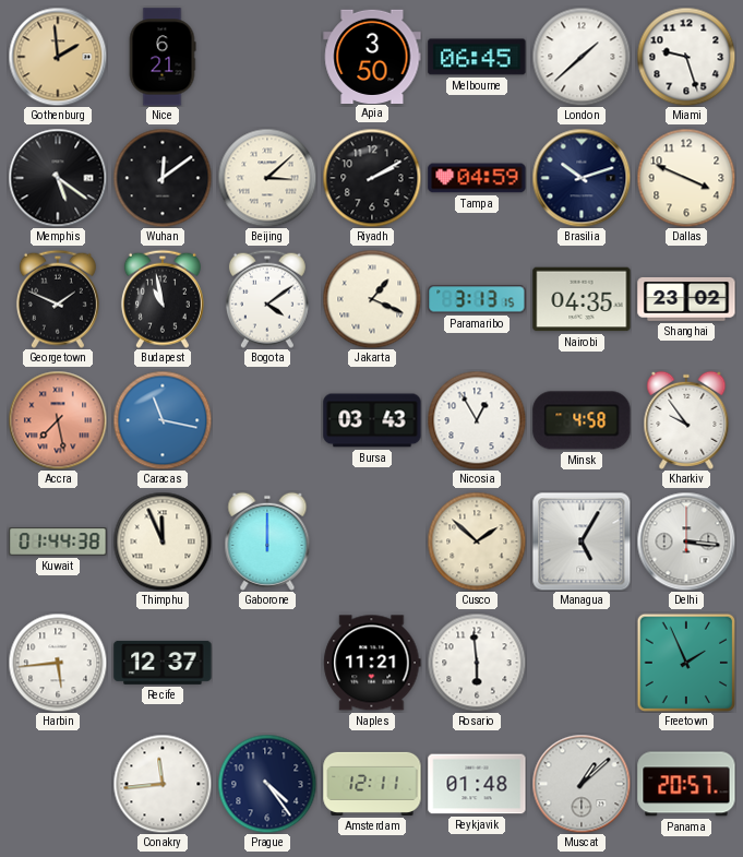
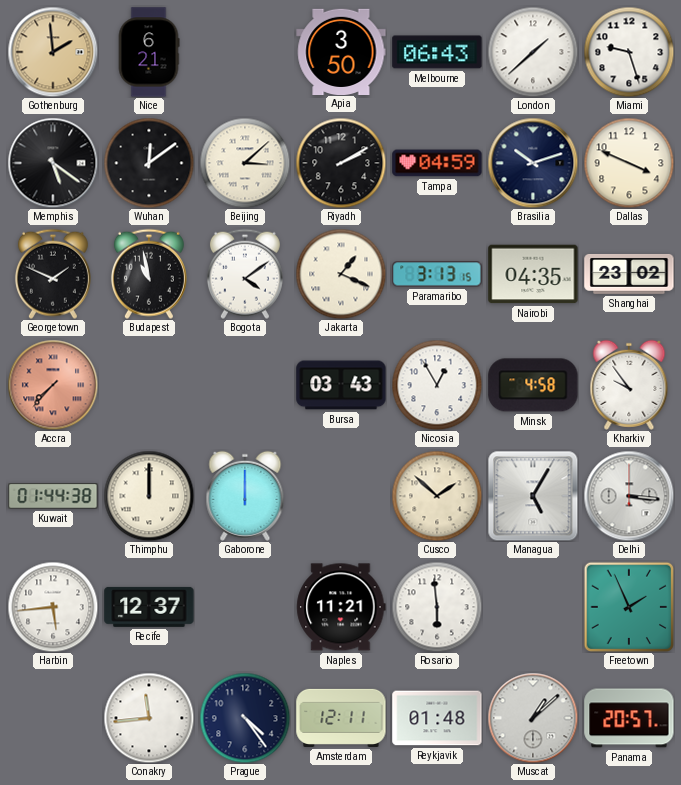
Melbourne: 06:45 -> 06:43 (437, 52)
Accra: 7:28 -> 7:37 (53, 385)
Caracas: 11:17 -> none (163, 420)
Thimphu: 11:56 -> 12:00 (149, 496)
